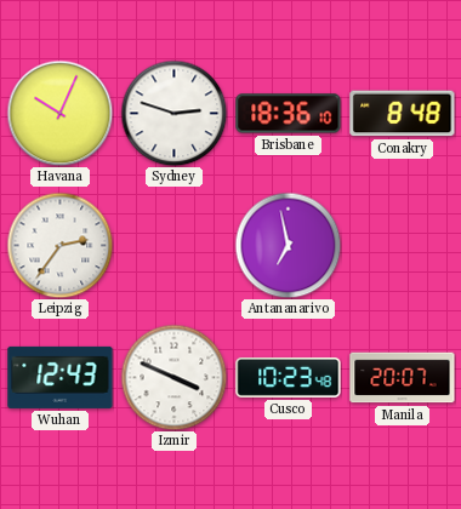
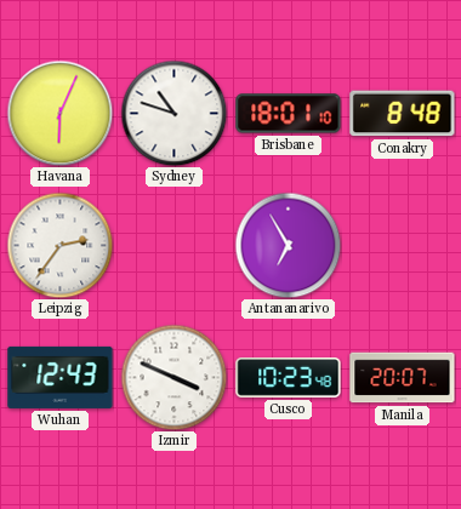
Havana: 10:04 -> 6:04 (59, 113)
Sydney: 2:48 -> 10:48 (173, 113)
Brisbane: 18:36 -> 18:01 (289, 114)
Antananarivo: 6:58 -> 6:55 (288, 245)
